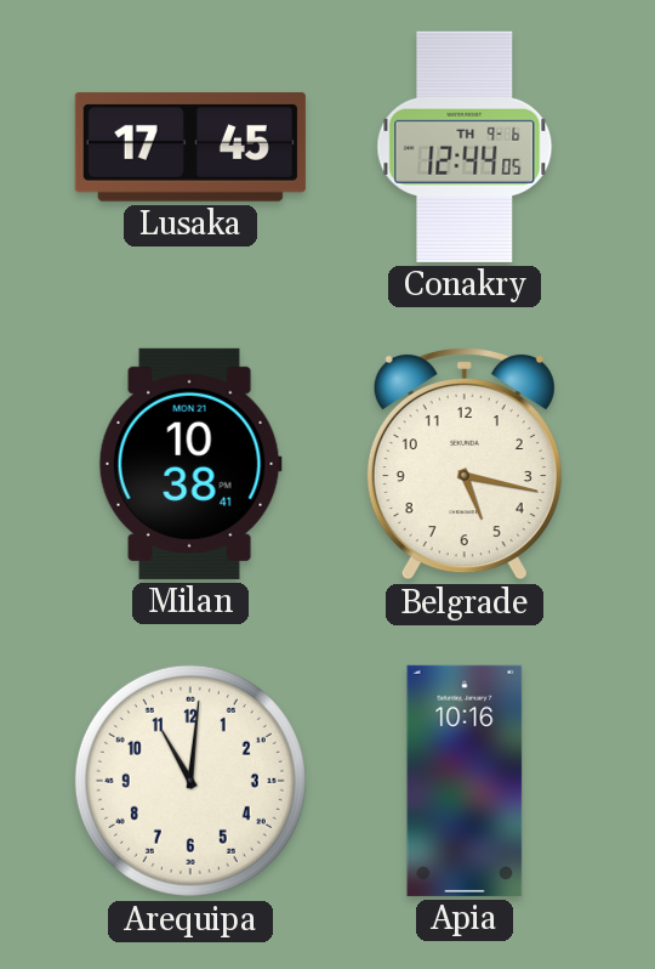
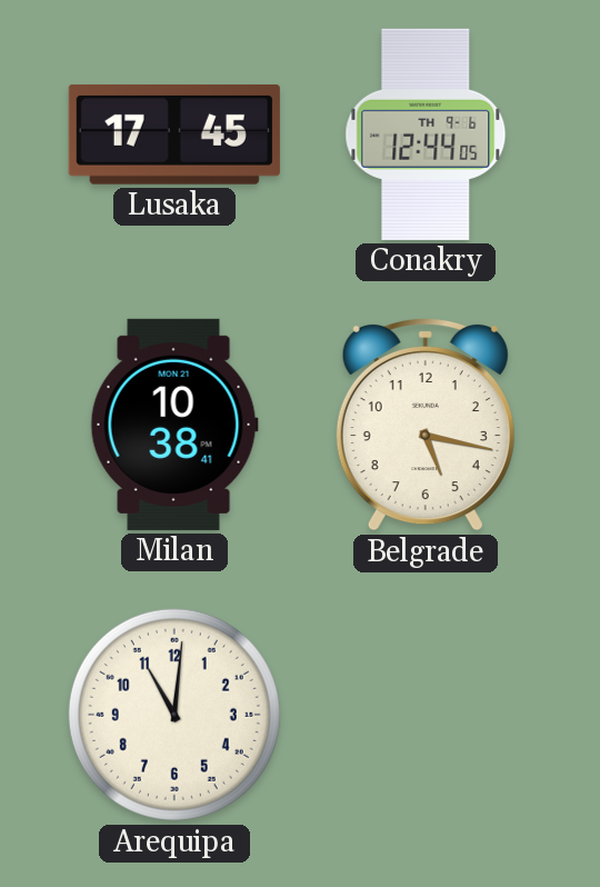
Apia: 10:16 -> none (465, 781)
